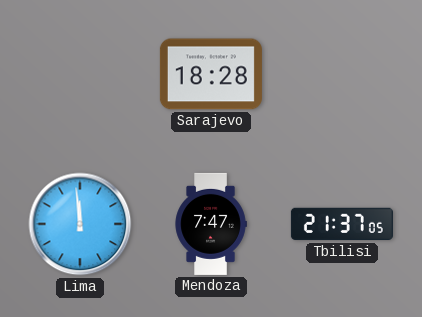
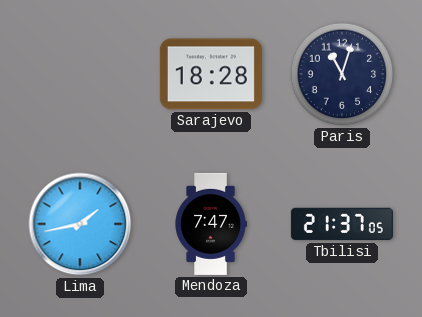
Paris: none -> 11:03 (342, 74)
Lima: 11:59 -> 1:43 (80, 224)
